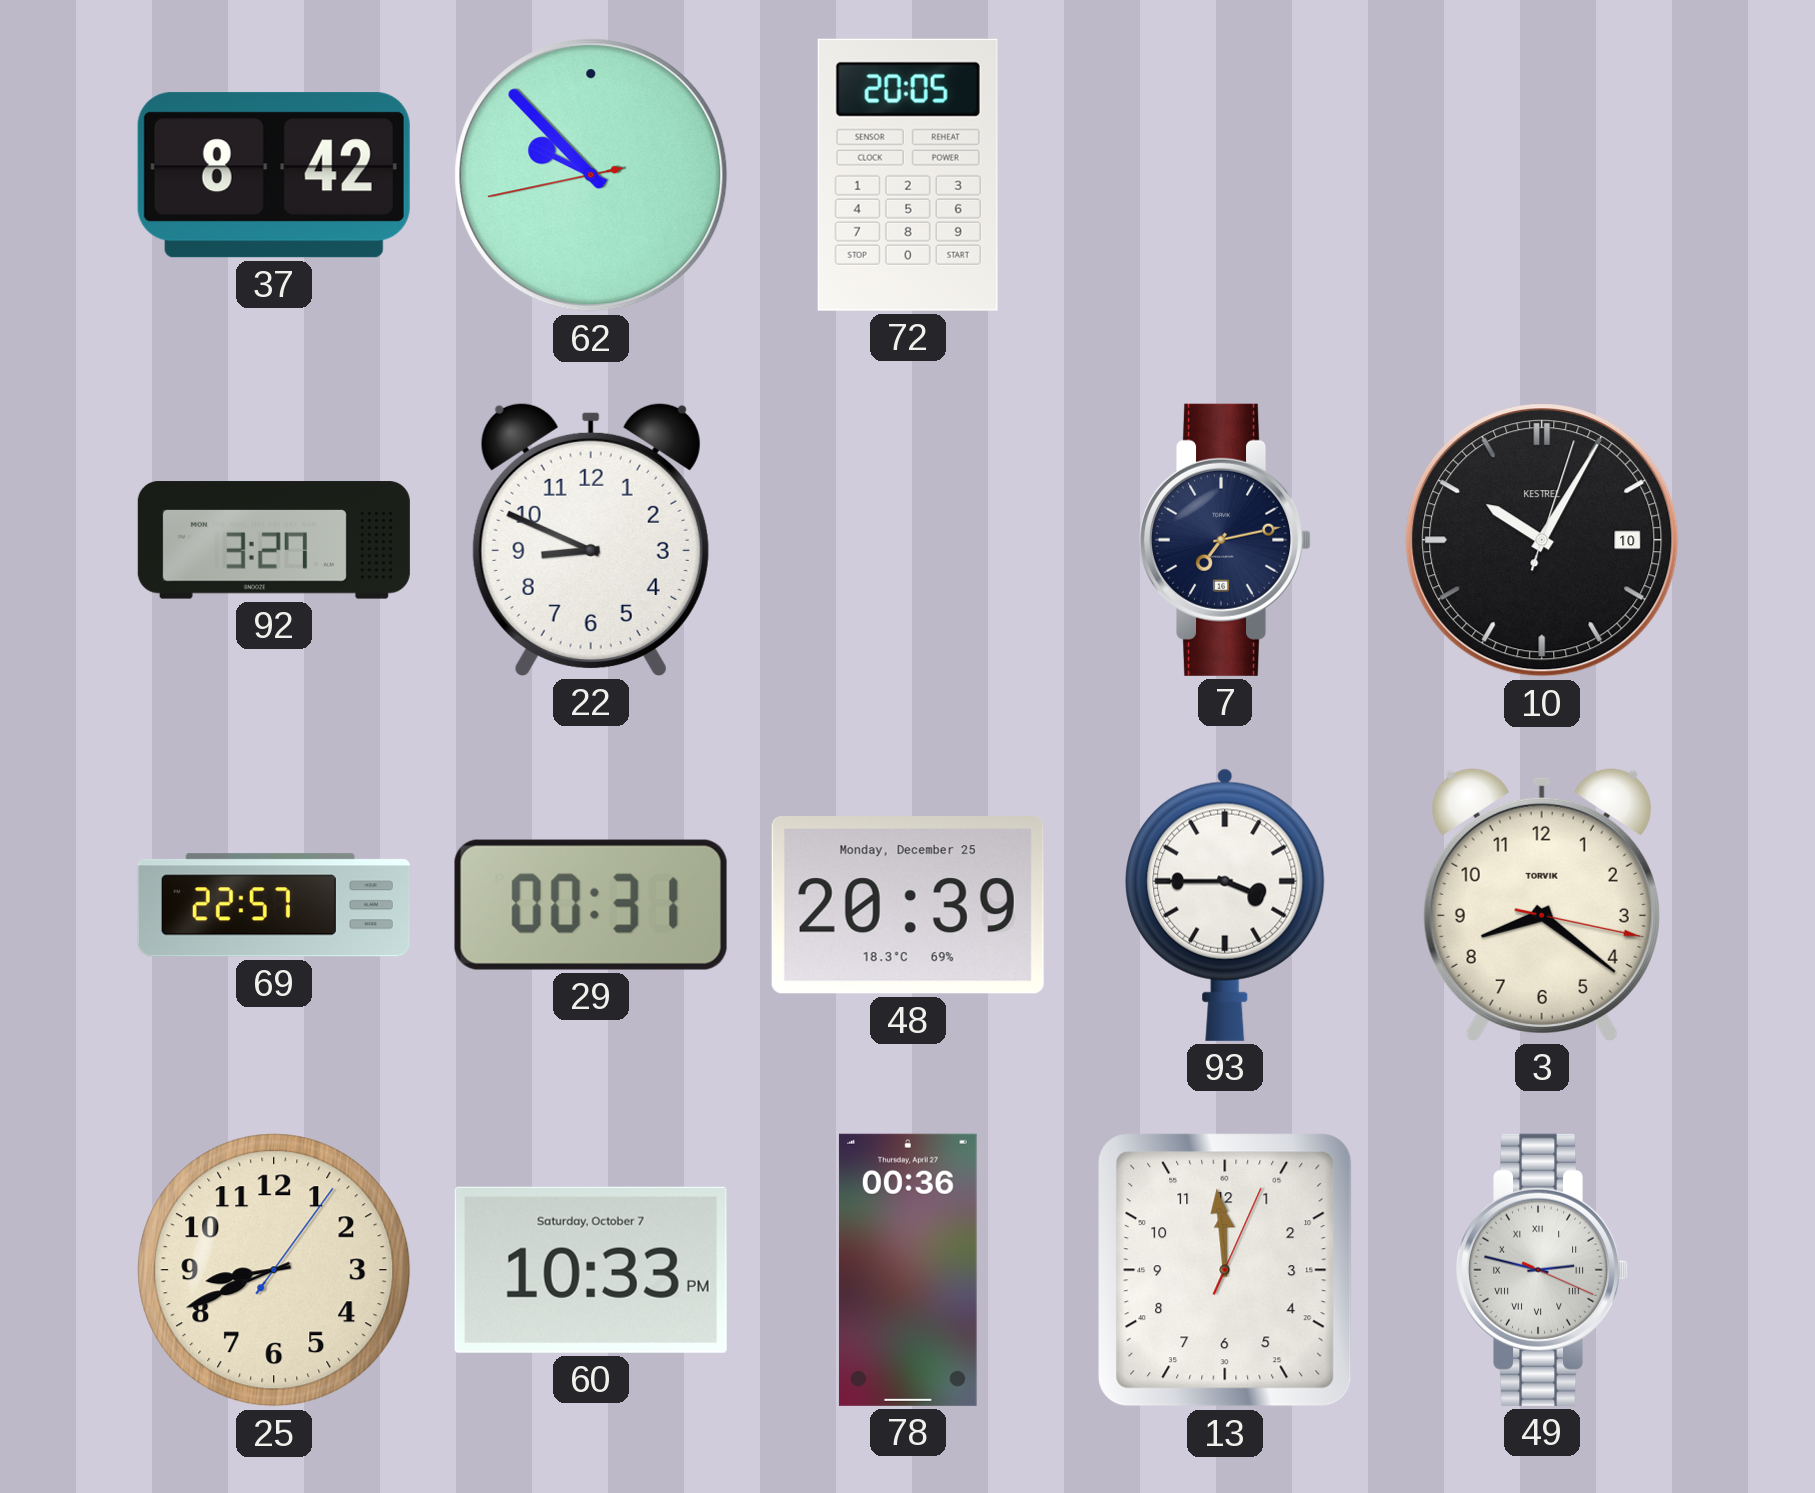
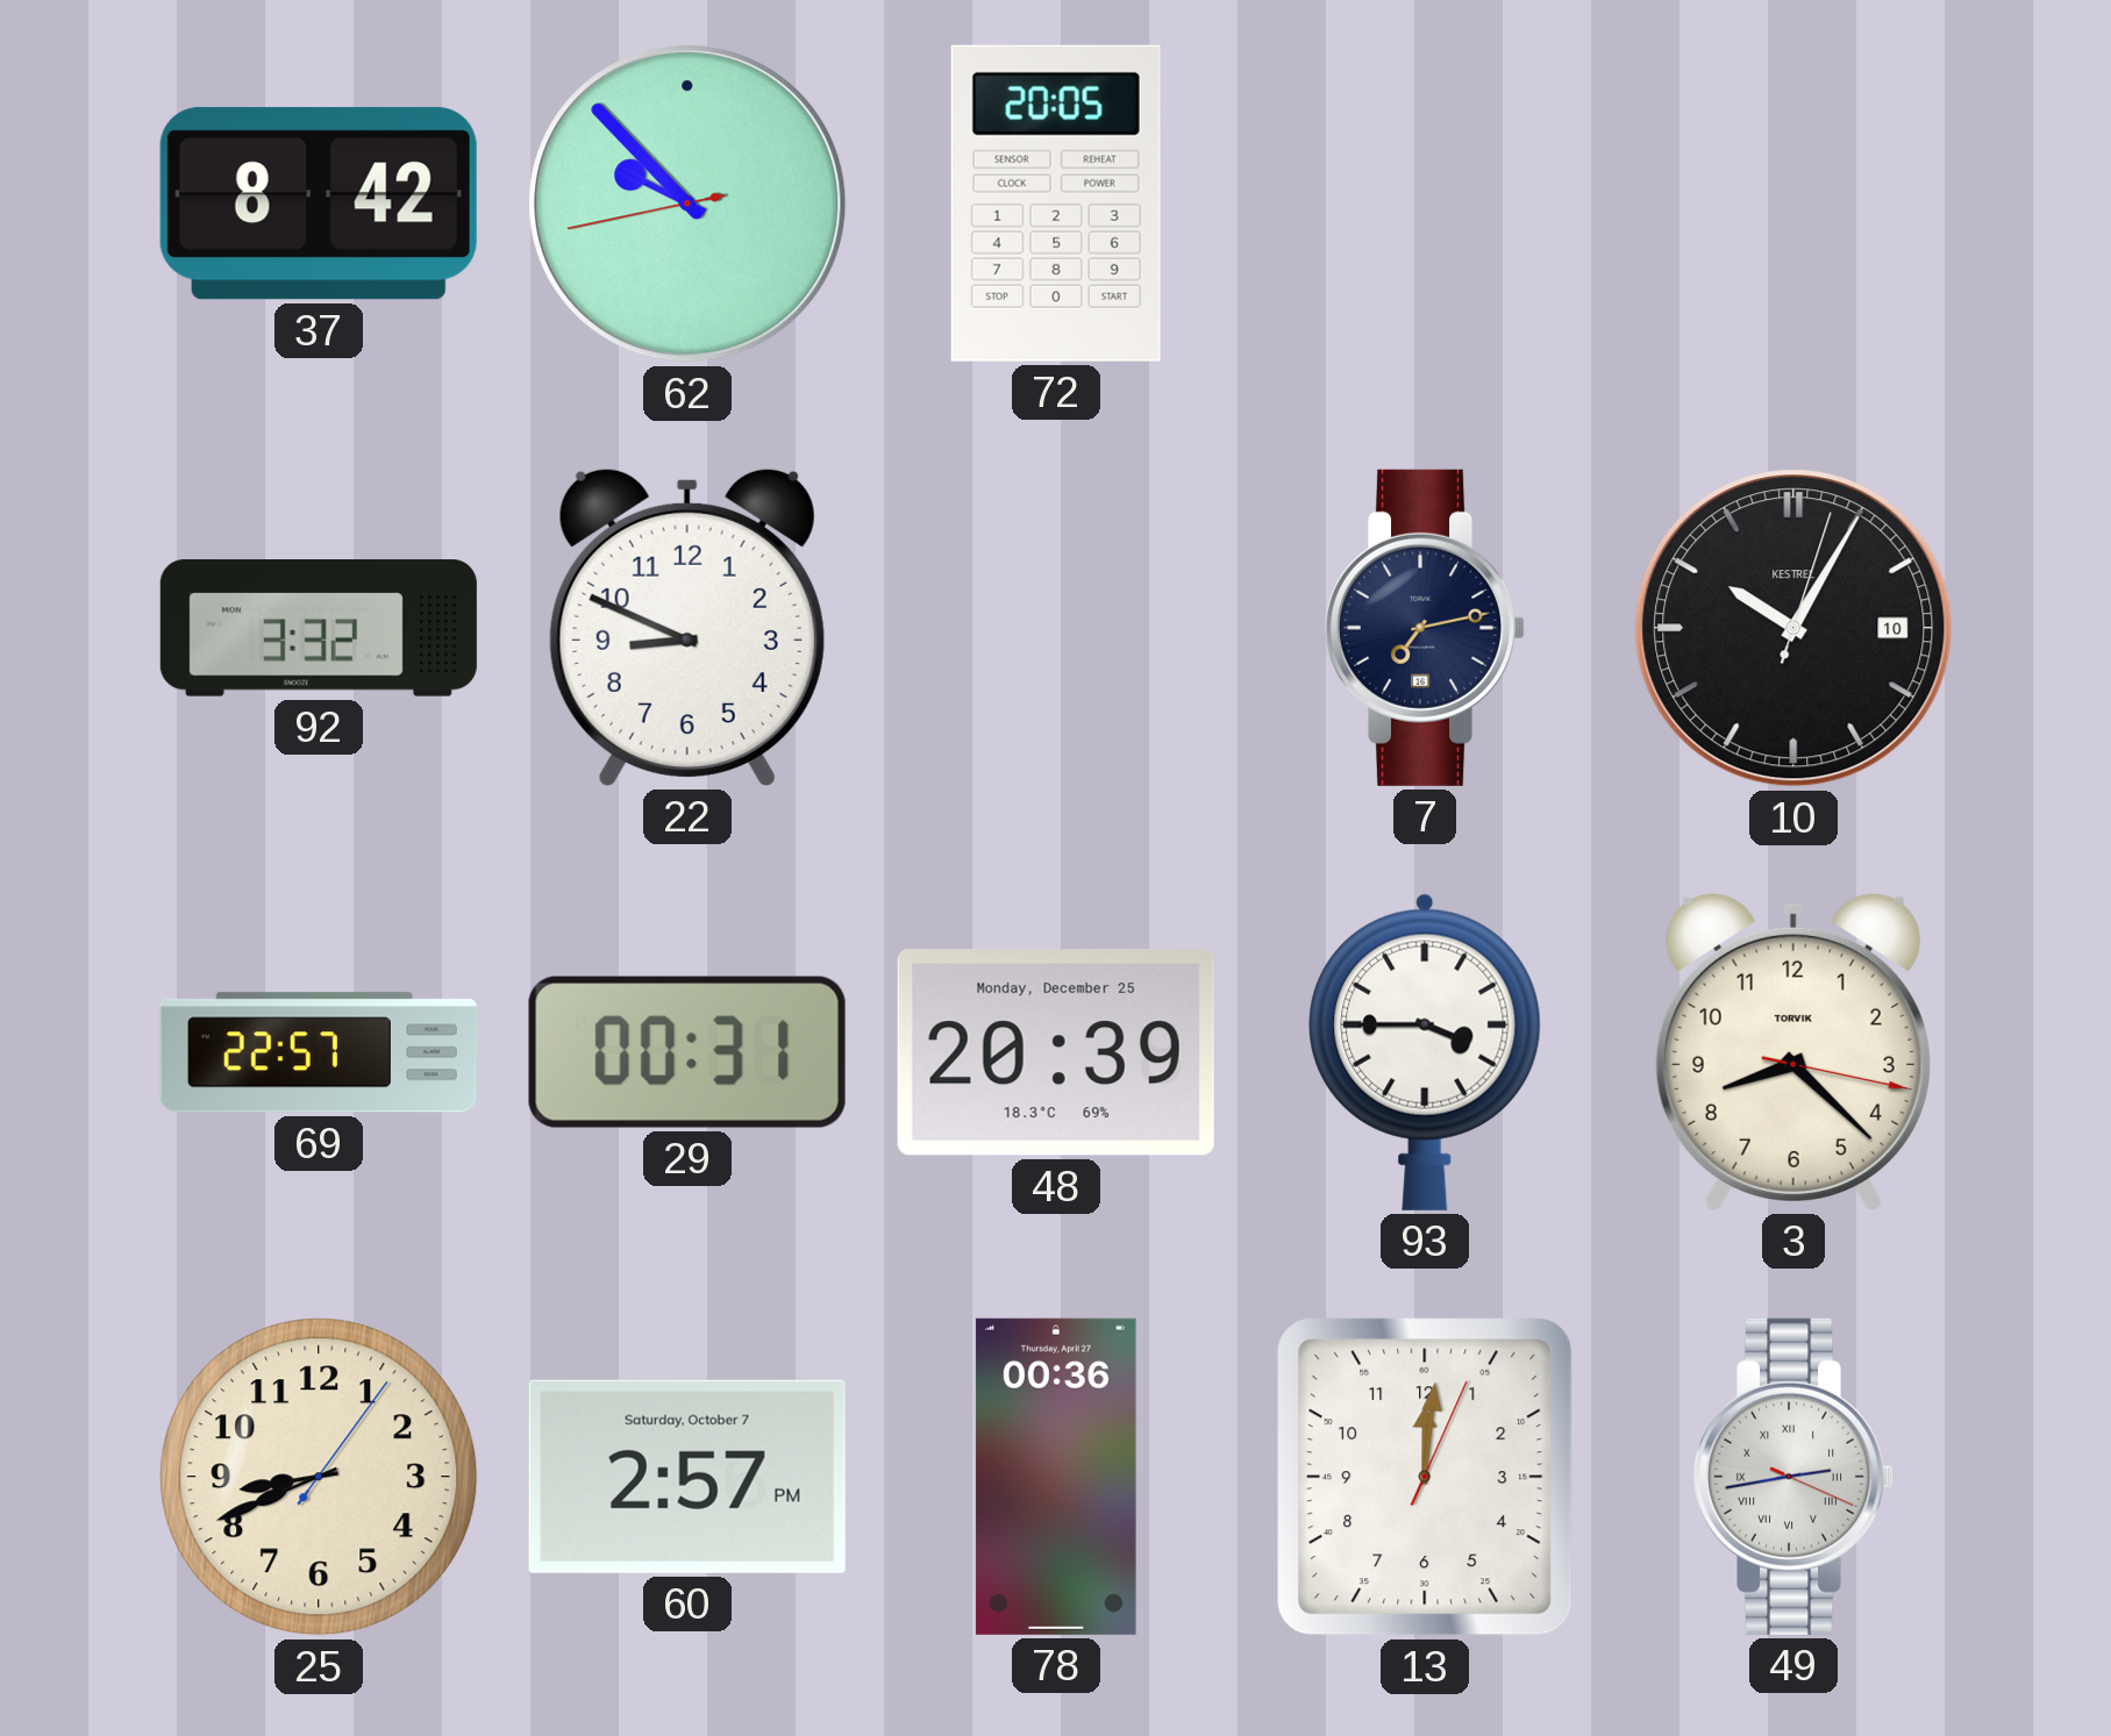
92: 3:27 -> 3:32 (319, 628)
3: 8:21 -> 8:22 (1793, 1051)
60: 10:33 -> 2:57 (687, 1477)
13: 11:59 -> 12:01 (1425, 1477)
49: 2:47 -> 2:43 (1795, 1477)
